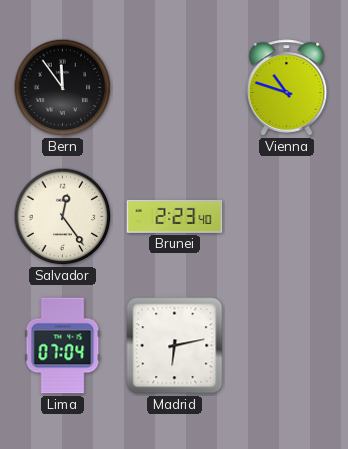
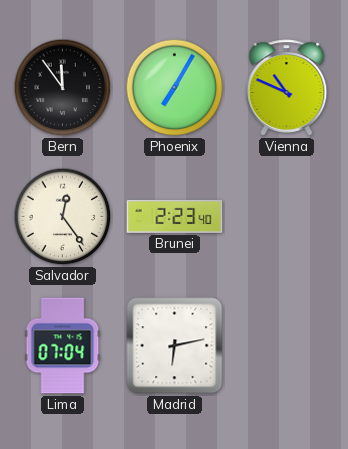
Phoenix: none -> 7:05 (175, 88)
Vienna: 10:48 -> 10:49 (287, 88)
